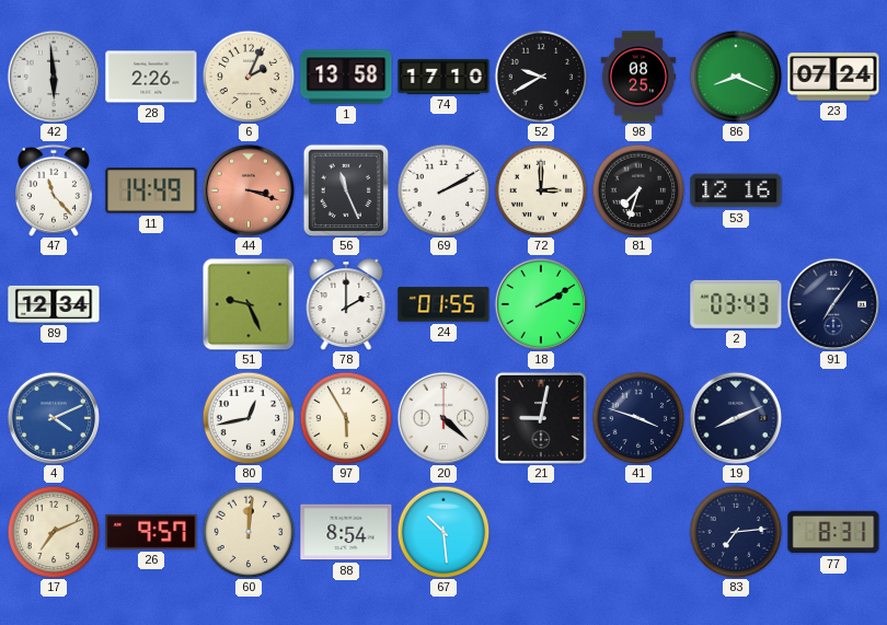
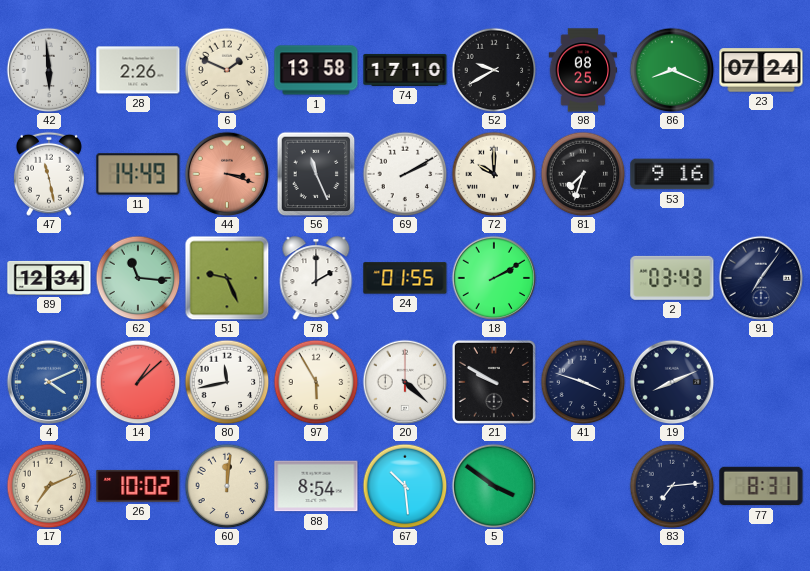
6: 2:04 -> 1:49 (227, 70)
47: 11:23 -> 11:28 (49, 174)
72: 3:00 -> 10:00 (494, 174)
53: 12:16 -> 9:16 (672, 174)
62: none -> 11:16 (138, 278)
14: none -> 1:08 (138, 382)
80: 12:43 -> 11:43 (227, 382)
21: 9:02 -> 9:50 (494, 382)
26: 9:57 -> 10:02 (138, 486)
5: none -> 3:51 (494, 486)
